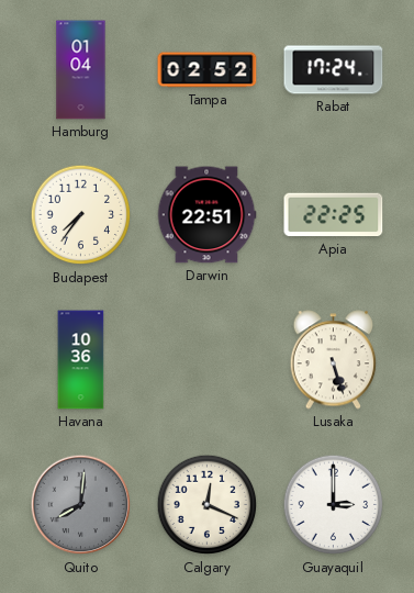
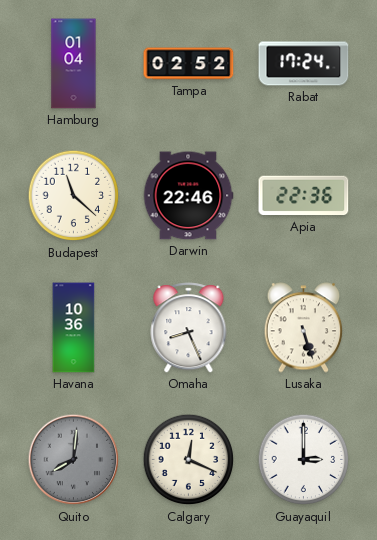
Budapest: 7:36 -> 11:22 (74, 196)
Darwin: 22:51 -> 22:46 (188, 196)
Apia: 22:25 -> 22:36 (304, 196)
Omaha: none -> 8:26 (189, 328)
